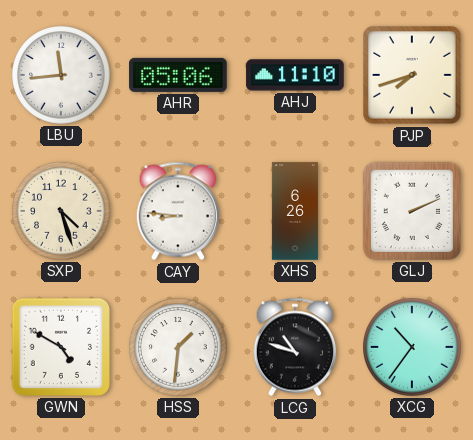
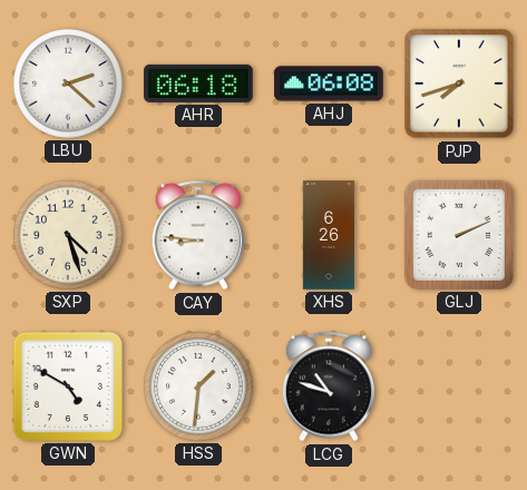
LBU: 11:44 -> 2:22 (69, 85)
AHR: 05:06 -> 06:18 (198, 84)
AHJ: 11:10 -> 06:08 (329, 84)
XCG: 10:36 -> none (413, 348)
